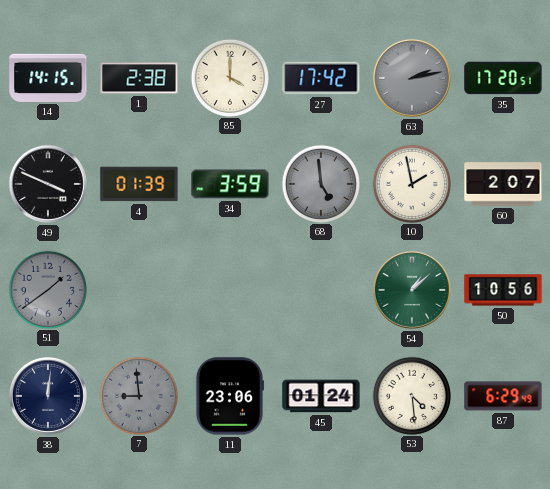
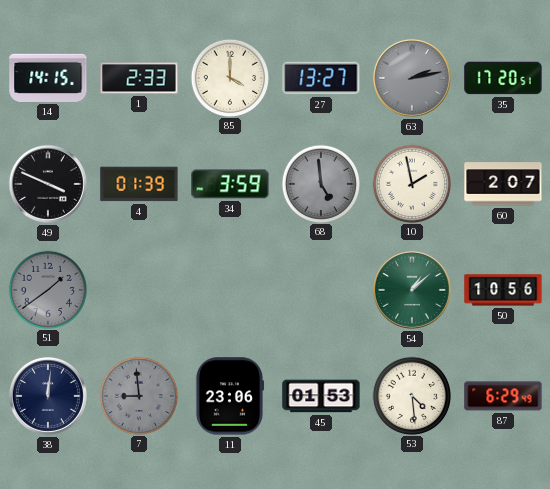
1: 2:38 -> 2:33 (139, 78)
27: 17:42 -> 13:27 (321, 78)
45: 01:24 -> 01:53 (321, 396)
